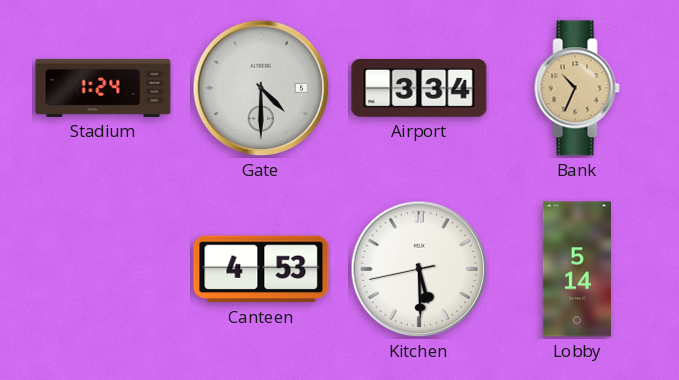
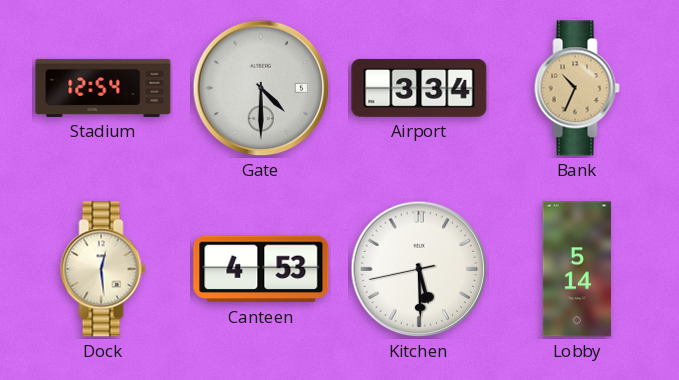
Stadium: 1:24 -> 12:54 (103, 88)
Dock: none -> 12:29 (103, 269)
